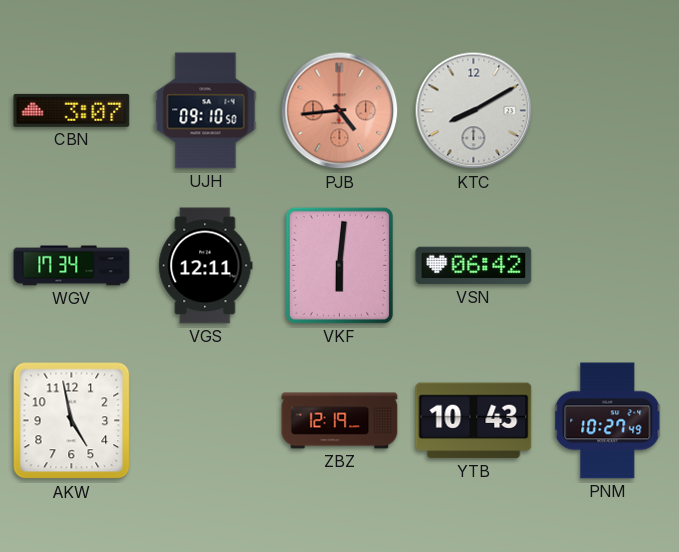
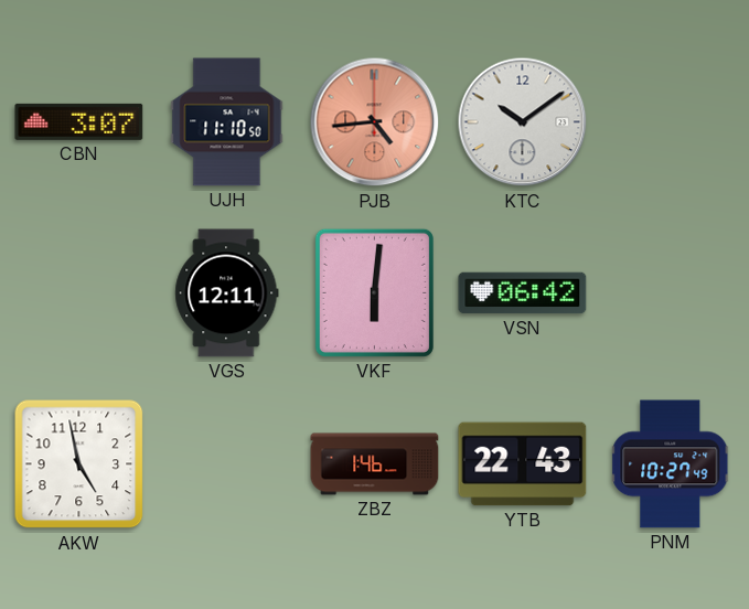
UJH: 09:10 -> 11:10 (227, 122)
KTC: 8:10 -> 10:09 (523, 122)
WGV: 17:34 -> none (72, 266)
ZBZ: 12:19 -> 1:46 (375, 464)
YTB: 10:43 -> 22:43 (523, 464)
